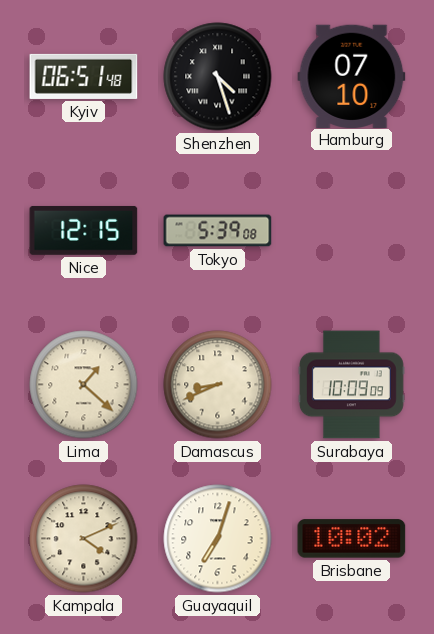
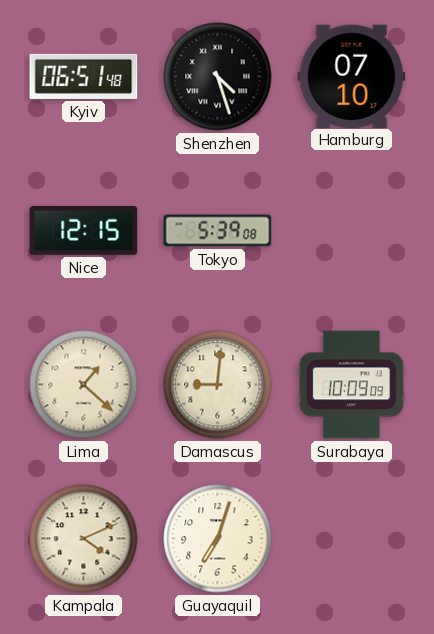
Damascus: 8:41 -> 9:01 (218, 385)
Brisbane: 10:02 -> none (352, 539)
